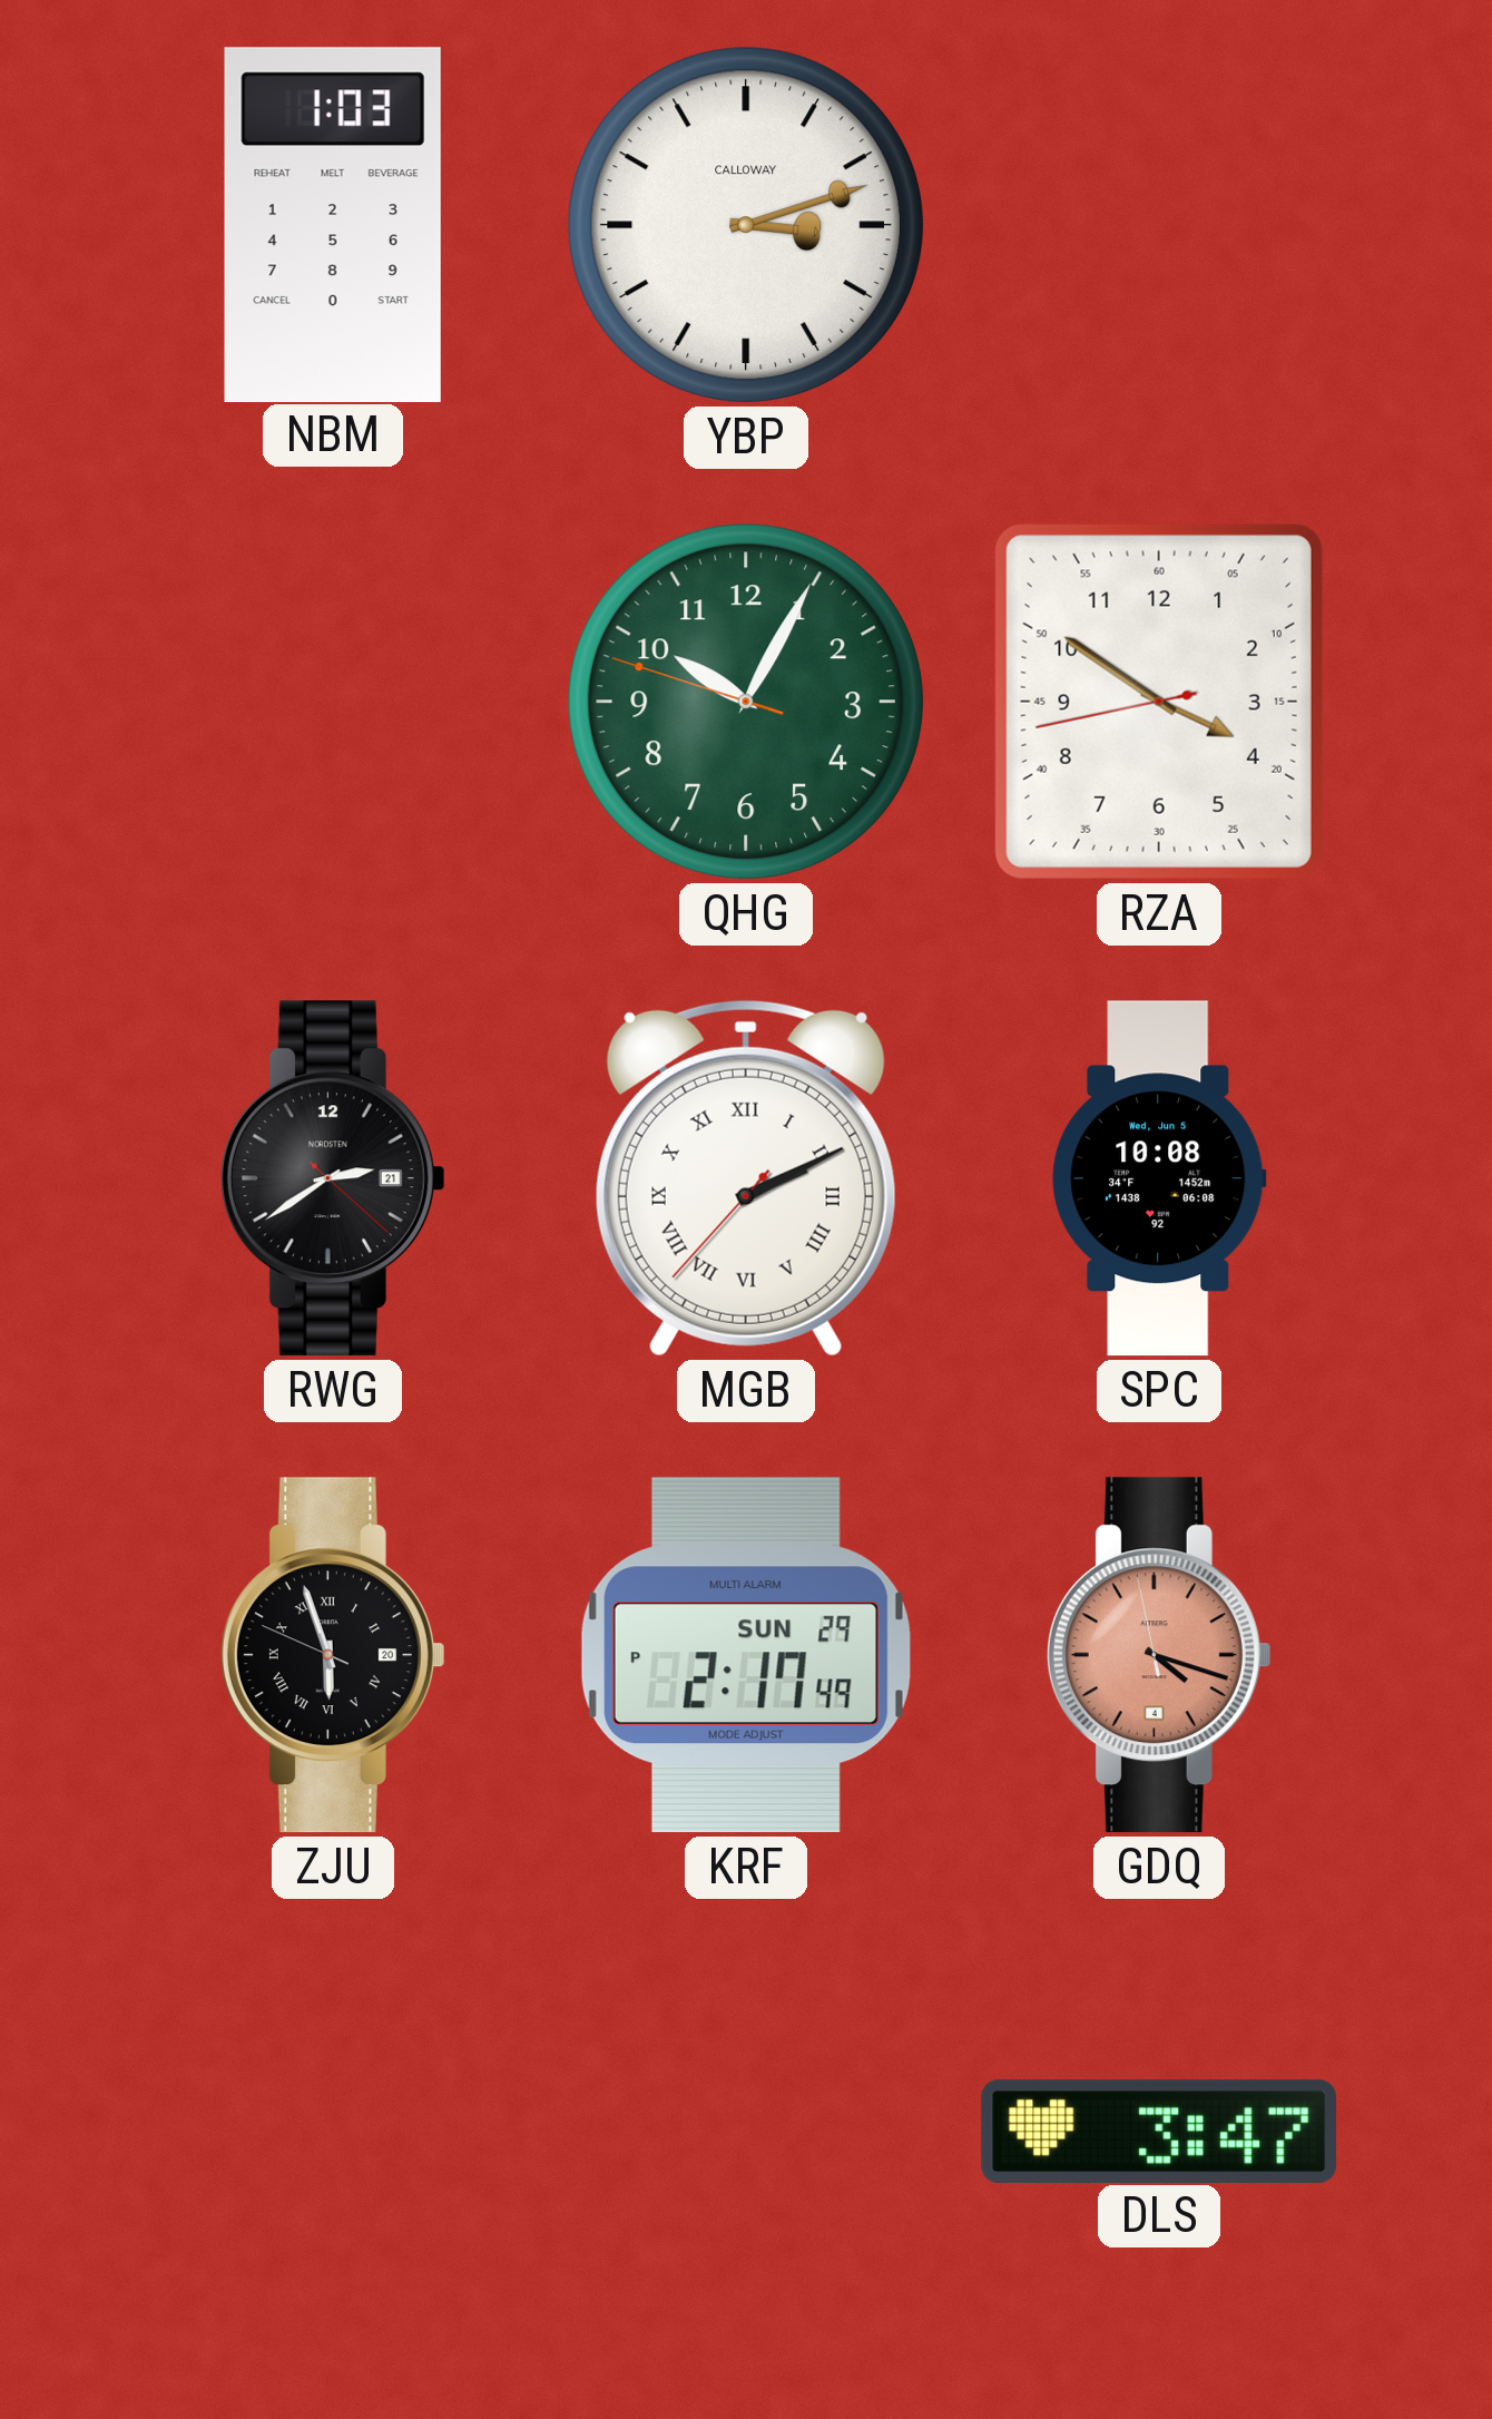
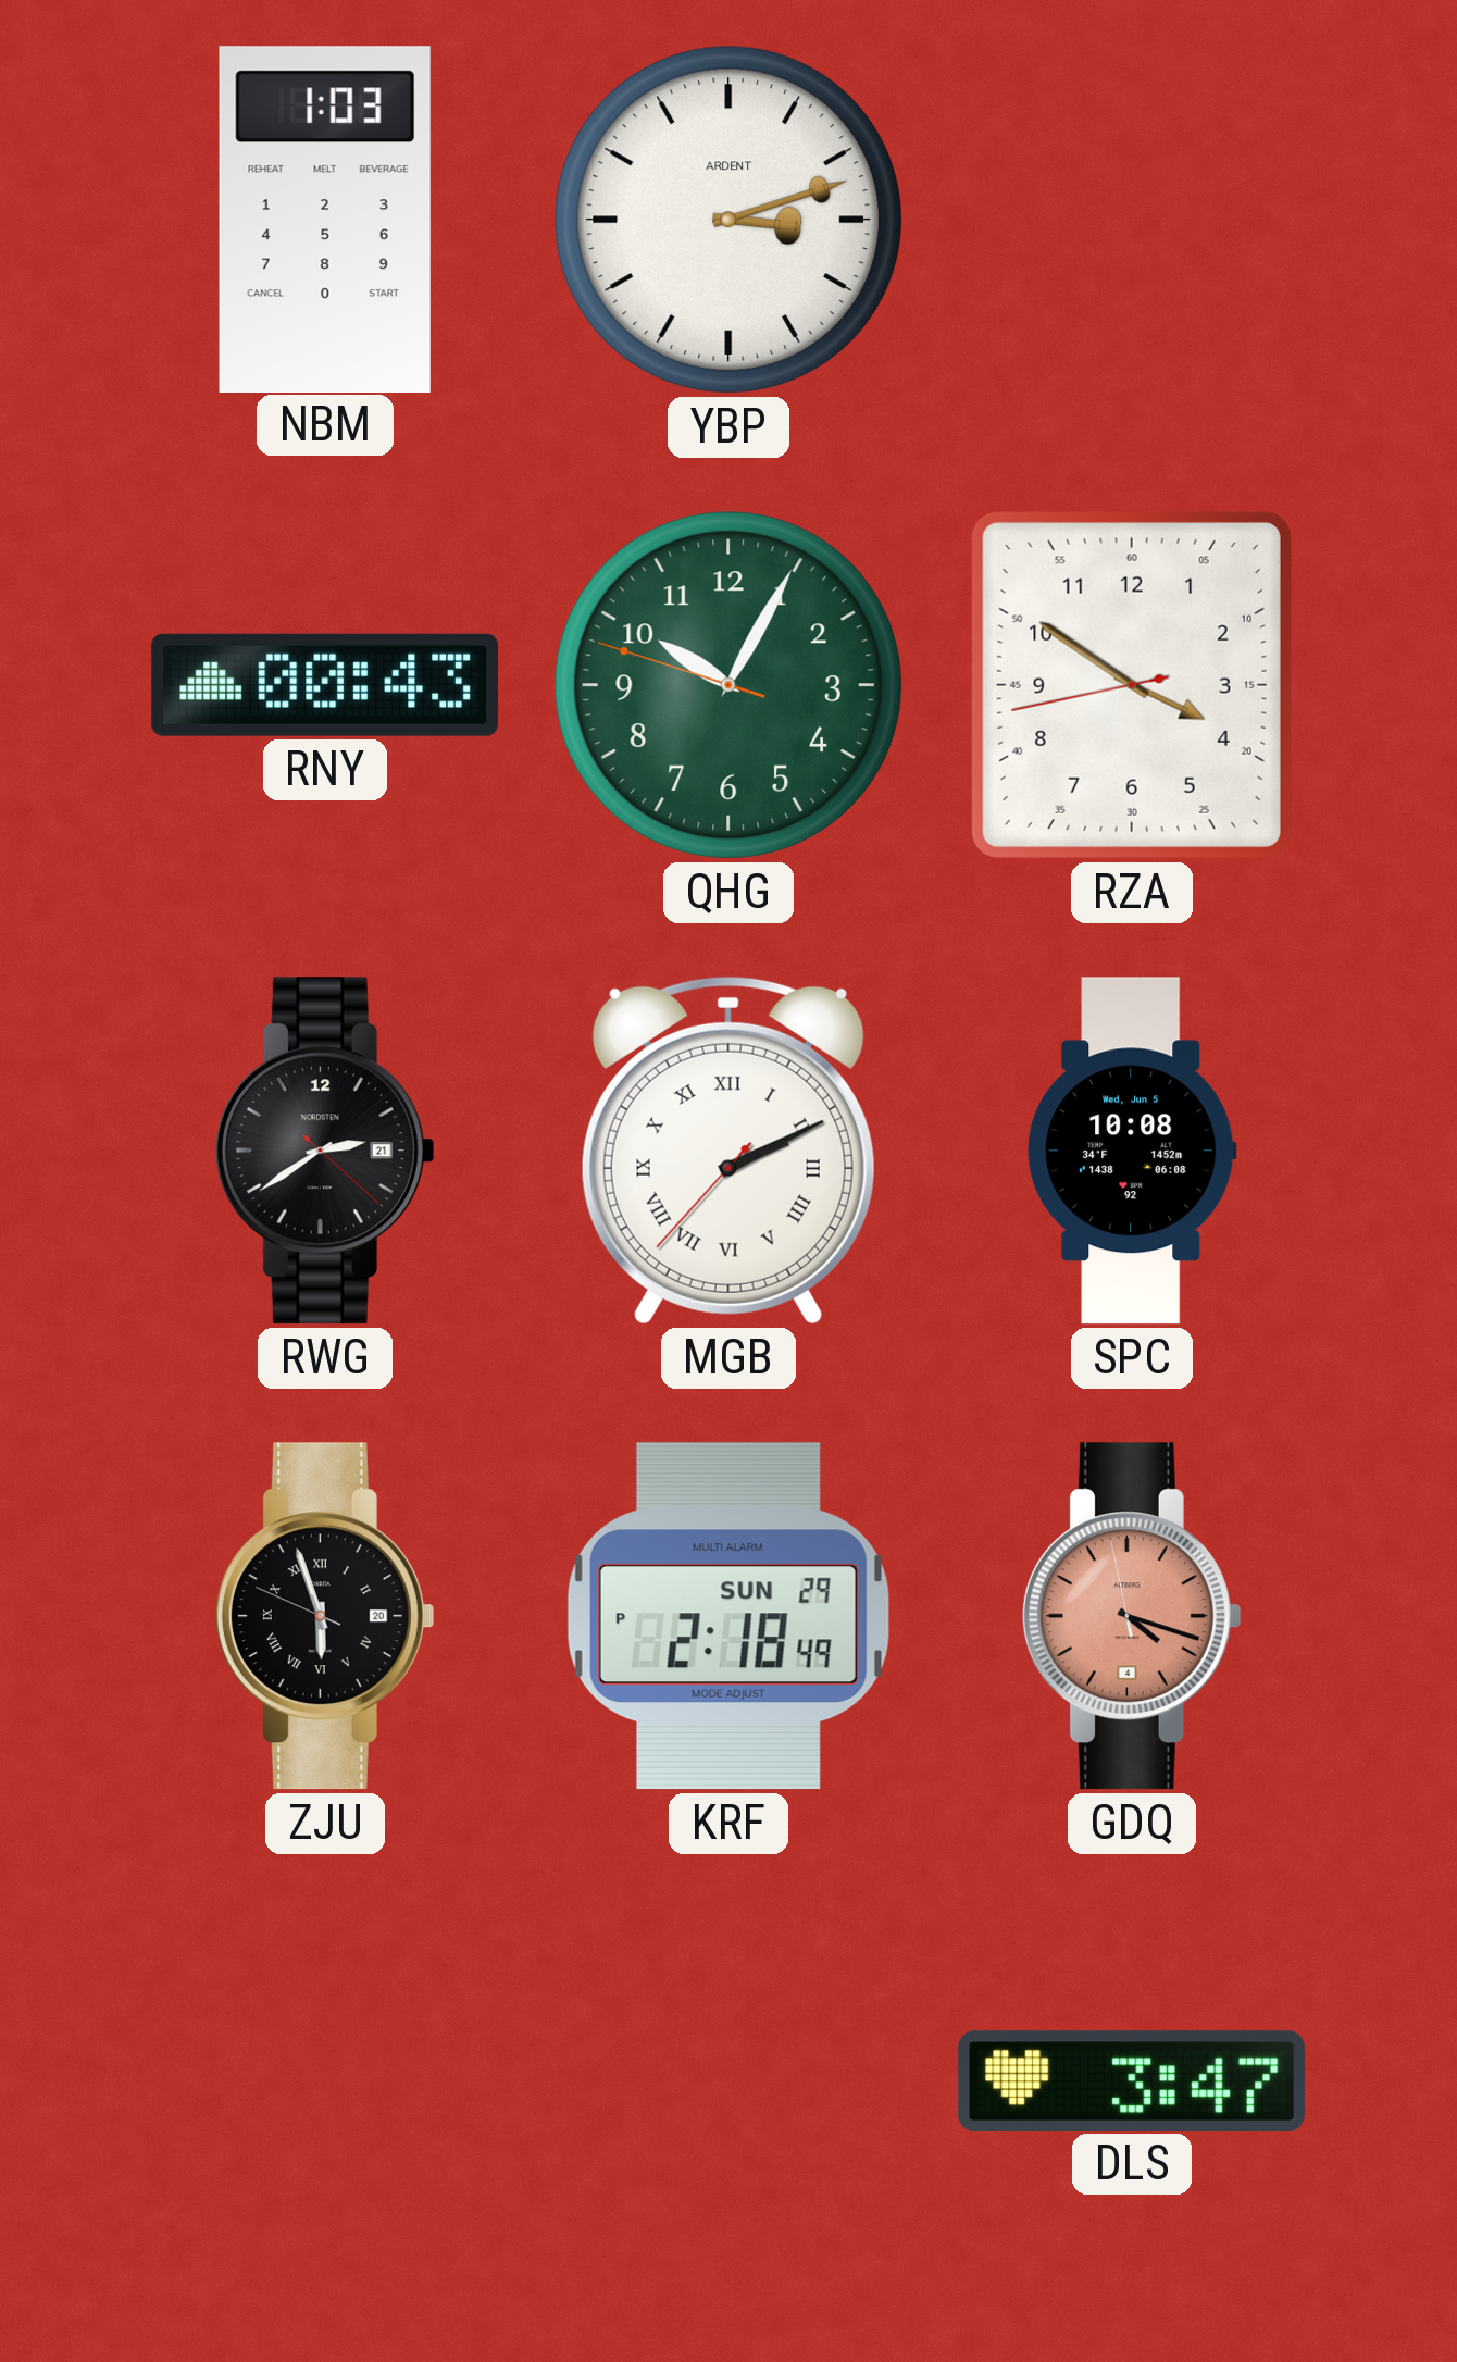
YBP brand: CALLOWAY -> ARDENT (728, 220)
RNY: none -> 00:43 (325, 685)
KRF: 2:17 -> 2:18 (728, 1616)
